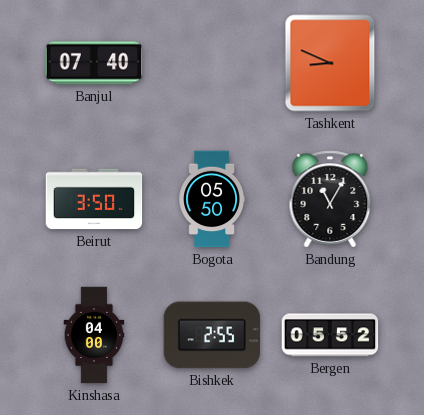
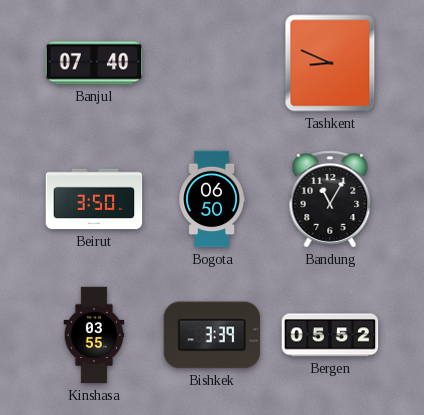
Bogota: 05:50 -> 06:50 (211, 199)
Kinshasa: 04:00 -> 03:55 (94, 335)
Bishkek: 2:55 -> 3:39 (212, 335)
